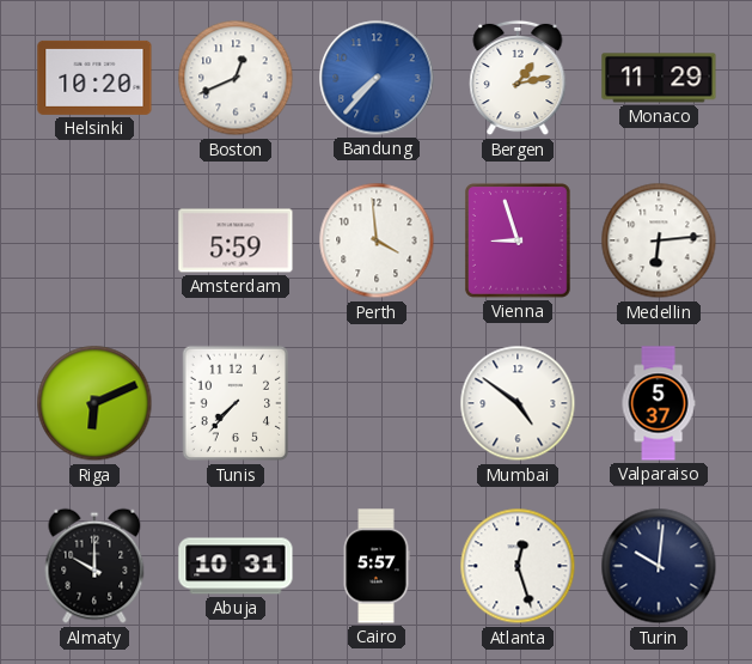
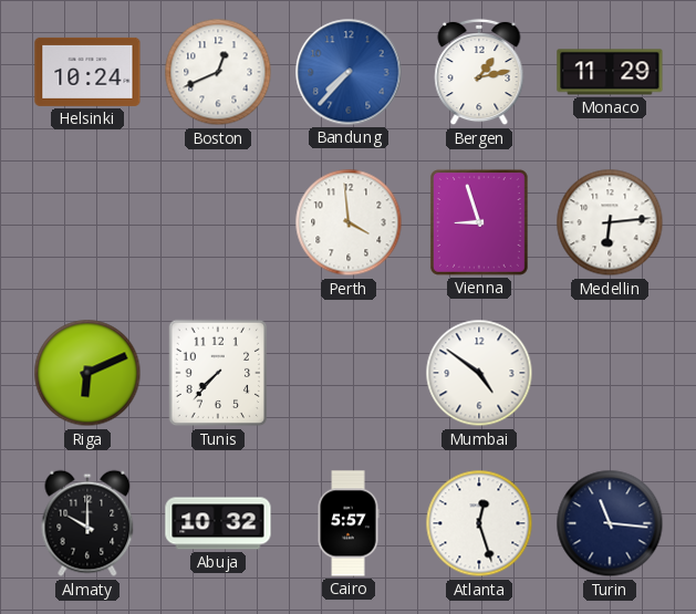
Helsinki: 10:20 -> 10:24 (87, 72)
Amsterdam: 5:59 -> none (236, 240)
Valparaiso: 5:37 -> none (659, 403)
Abuja: 10:31 -> 10:32 (218, 523)
Turin: 10:01 -> 11:16 (610, 523)
